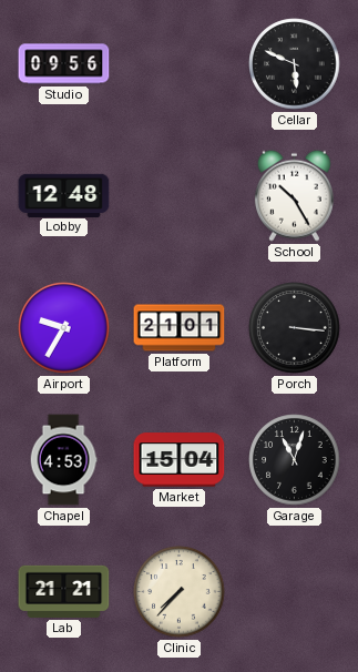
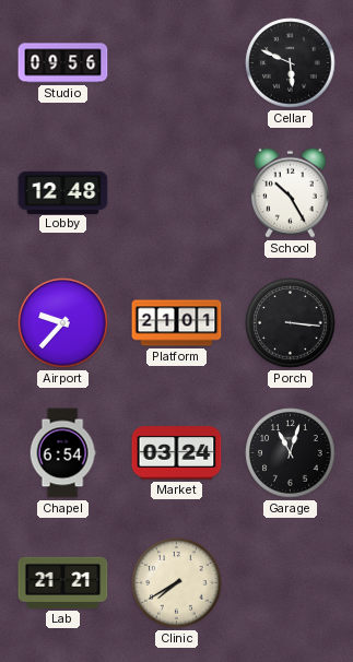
Airport: 9:35 -> 9:37 (63, 323)
Chapel: 4:53 -> 6:54 (62, 453)
Market: 15:04 -> 03:24 (177, 453)
Clinic: 7:37 -> 7:40 (177, 583)
